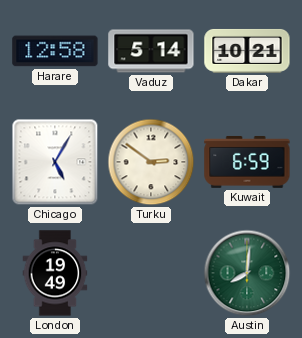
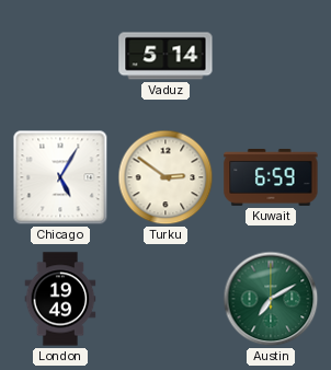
Harare: 12:58 -> none (55, 51)
Dakar: 10:21 -> none (247, 51)
Austin: 8:01 -> 7:10 (271, 299)
